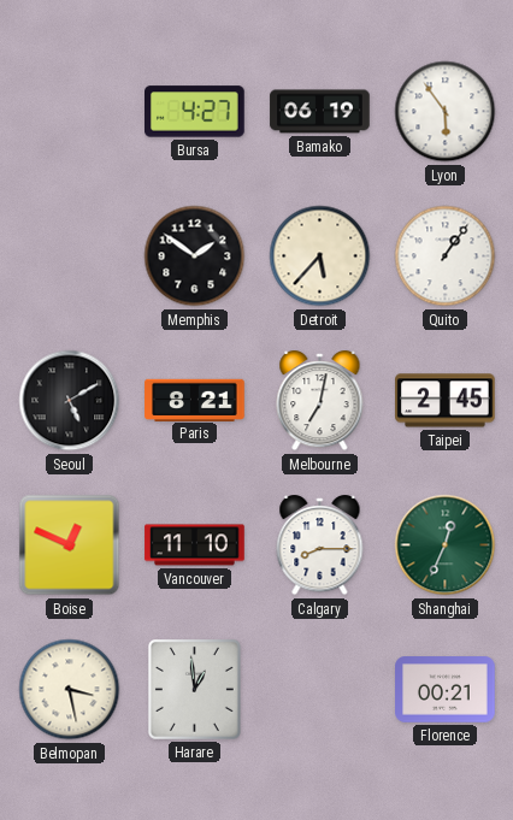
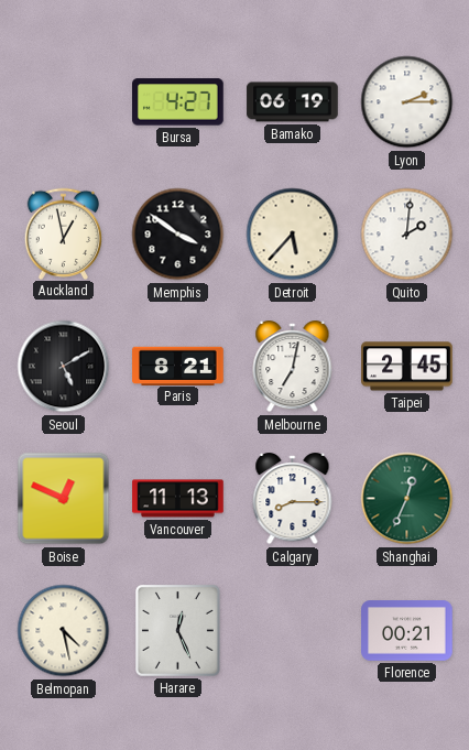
Lyon: 5:54 -> 2:15 (407, 102)
Auckland: none -> 12:58 (64, 233)
Memphis: 1:51 -> 3:51 (178, 235)
Quito: 1:06 -> 2:01 (407, 235)
Vancouver: 11:10 -> 11:13 (178, 499)
Belmopan: 3:28 -> 4:28 (64, 631)
Harare: 12:59 -> 12:26 (177, 630)
